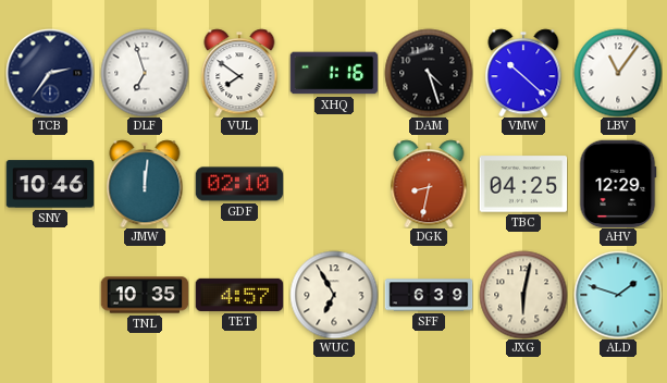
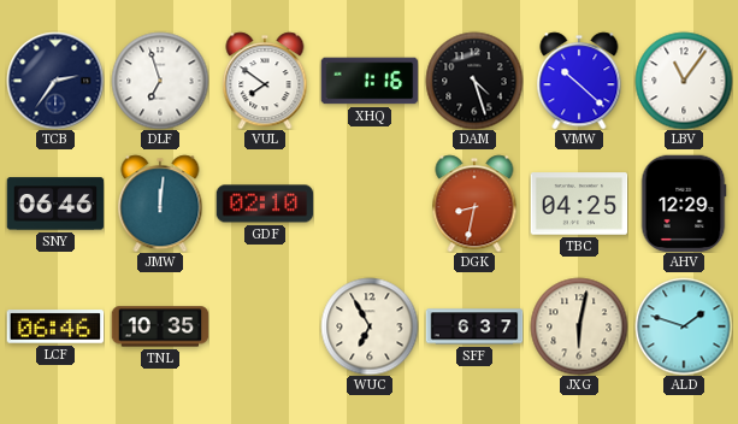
SNY: 10:46 -> 06:46 (55, 204)
LCF: none -> 06:46 (55, 326)
TET: 4:57 -> none (239, 295)
SFF: 6:39 -> 6:37 (474, 326)
